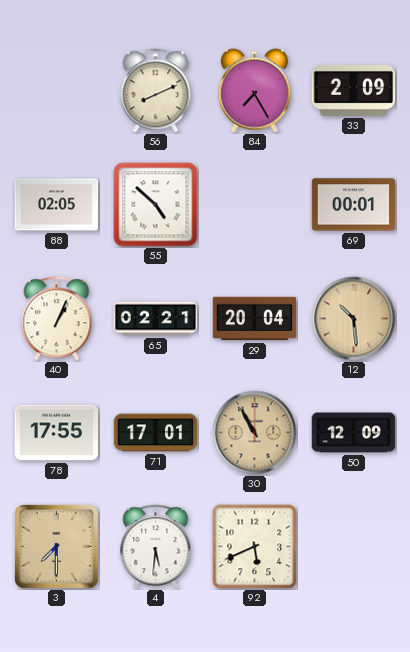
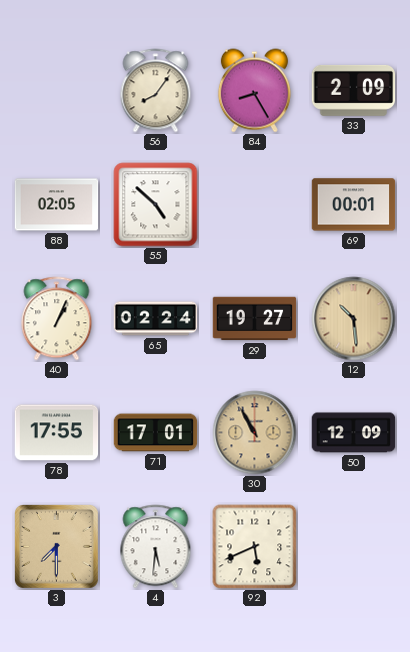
56: 8:11 -> 8:06 (156, 91)
84: 7:25 -> 8:25 (254, 91)
65: 02:21 -> 02:24 (156, 319)
29: 20:04 -> 19:27 (255, 319)
